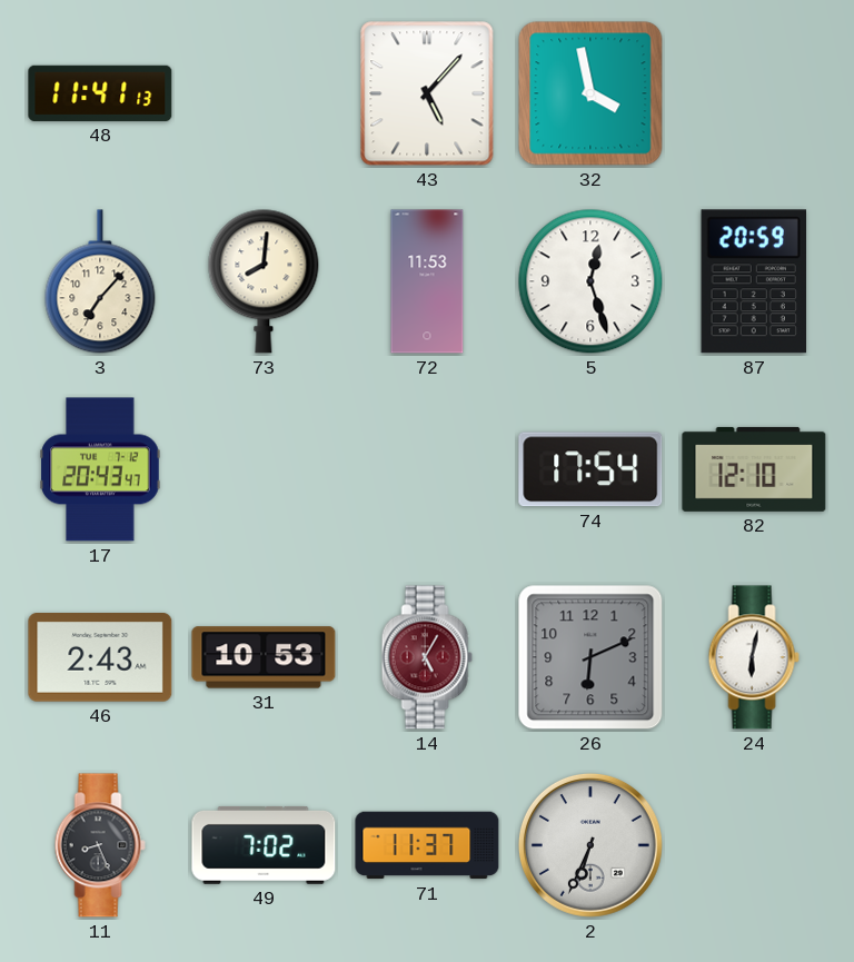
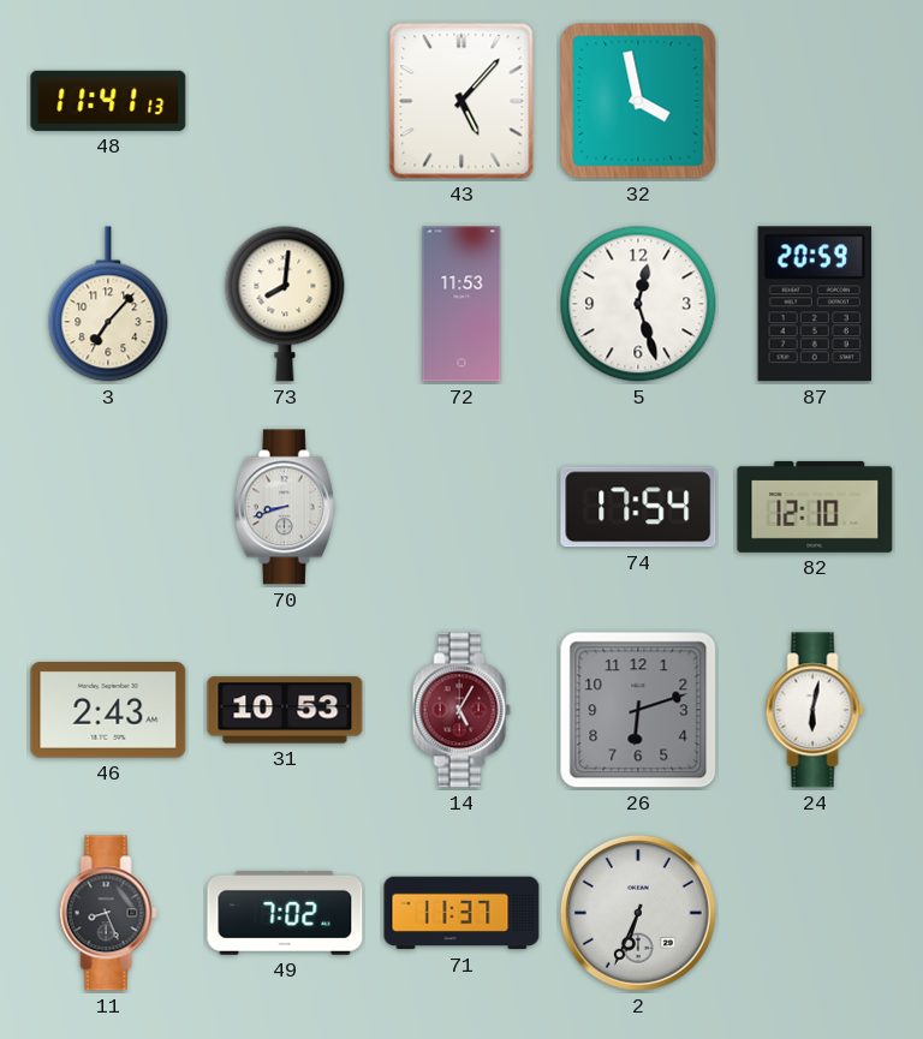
17: 20:43 -> none (100, 469)
70: none -> 8:42 (285, 507)
26: 6:11 -> 6:12 (638, 710)
